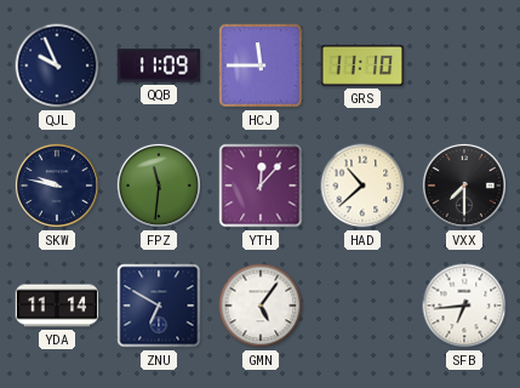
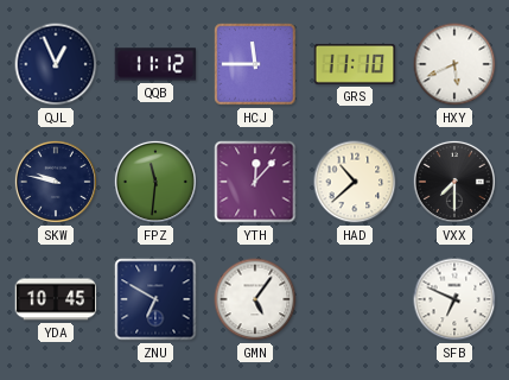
QJL: 9:56 -> 12:56 (56, 64)
QQB: 11:09 -> 11:12 (155, 64)
HXY: none -> 5:41 (454, 64)
YDA: 11:14 -> 10:45 (56, 299)
SFB: 6:44 -> 6:49 (454, 299)
